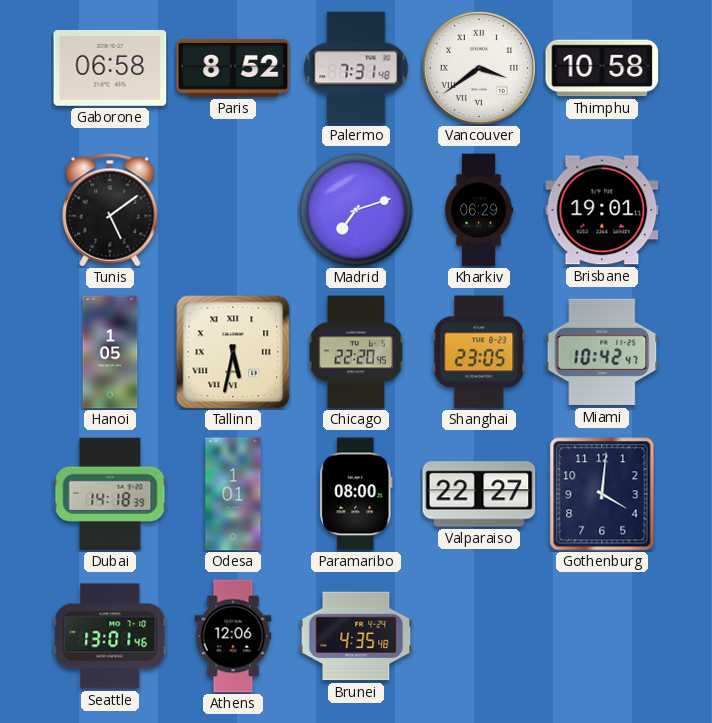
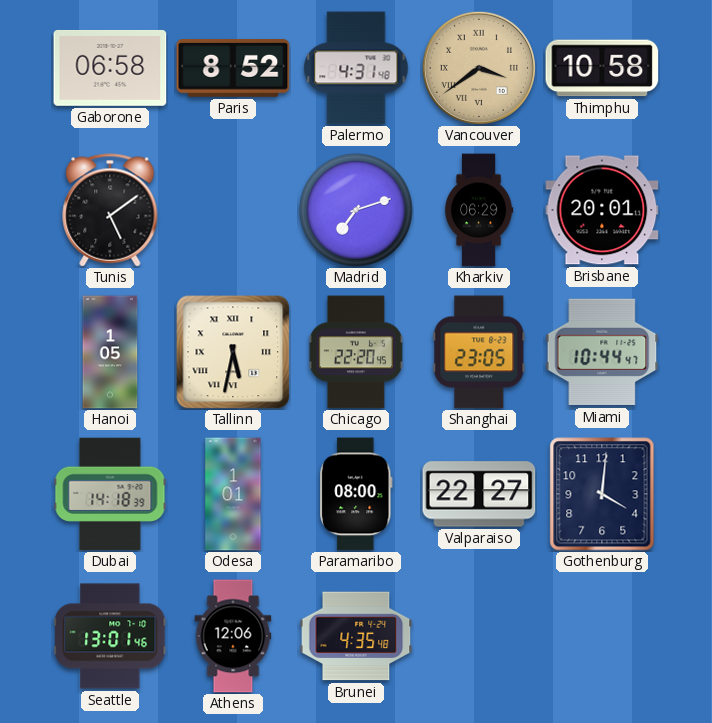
Palermo: 7:31 -> 4:31 (356, 68)
Vancouver dial: white -> champagne (479, 68)
Brisbane: 19:01 -> 20:01 (602, 210)
Miami: 10:42 -> 10:44 (602, 352)
